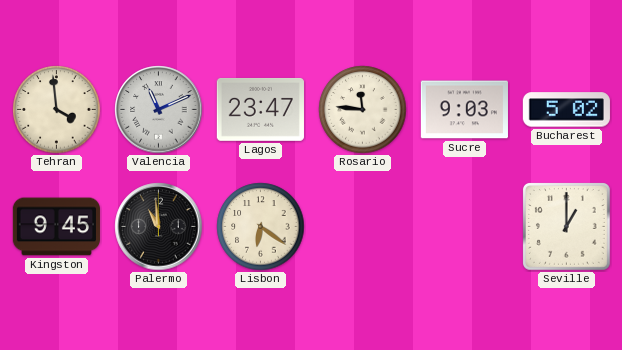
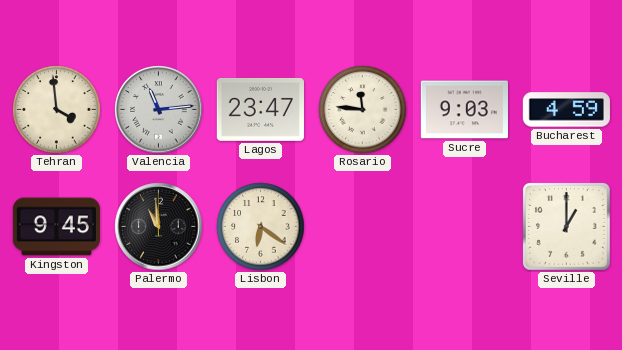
Valencia: 11:11 -> 11:14 (159, 110)
Bucharest: 5:02 -> 4:59 (566, 110)
